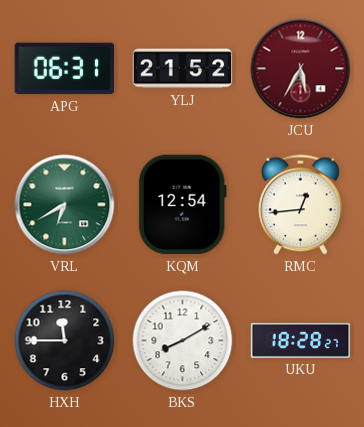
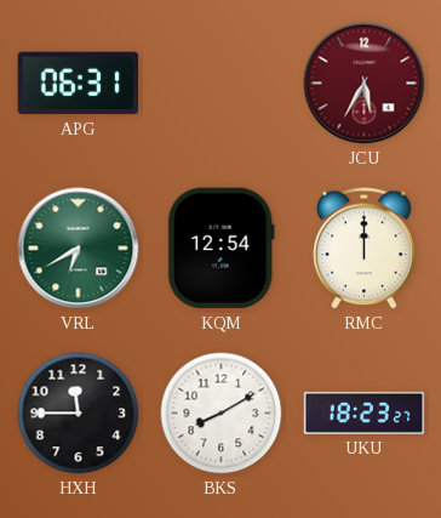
YLJ: 21:52 -> none (183, 69)
RMC: 12:44 -> 12:00 (365, 249)
UKU: 18:28 -> 18:23 (365, 412)
